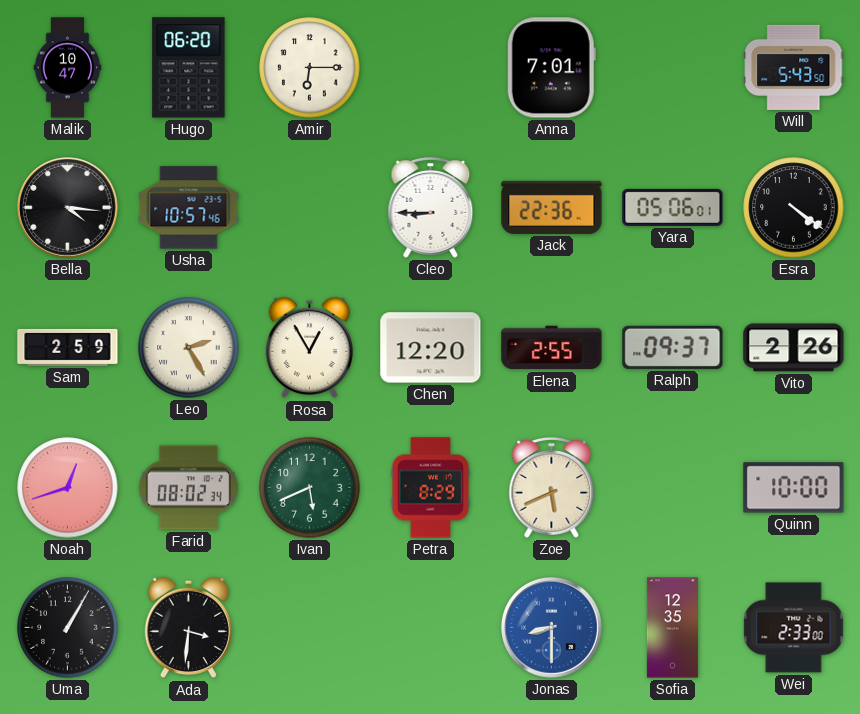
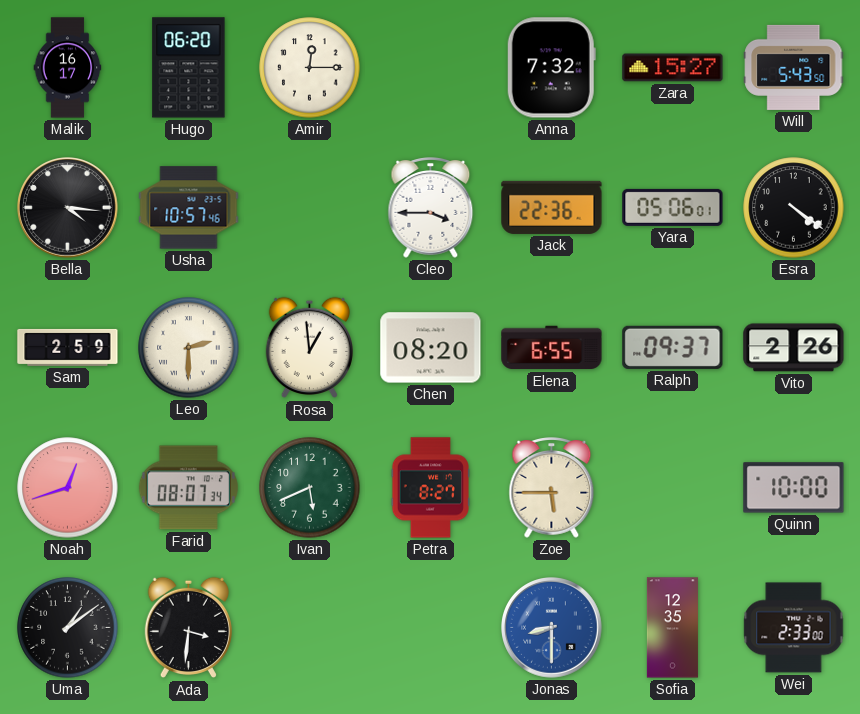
Malik: 10:47 -> 16:17 (68, 68)
Amir: 6:15 -> 12:15 (310, 68)
Anna: 7:01 -> 7:32 (551, 68)
Zara: none -> 15:27 (673, 68)
Cleo: 8:45 -> 3:45 (431, 208)
Leo: 2:25 -> 2:30 (189, 348)
Rosa: 12:55 -> 12:59 (309, 348)
Chen: 12:20 -> 08:20 (431, 348)
Elena: 2:55 -> 6:55 (552, 348)
Farid: 08:02 -> 08:07 (188, 488)
Petra: 8:29 -> 8:27 (430, 488)
Zoe: 5:41 -> 5:45 (552, 488)
Uma: 1:05 -> 1:09 (68, 628)
